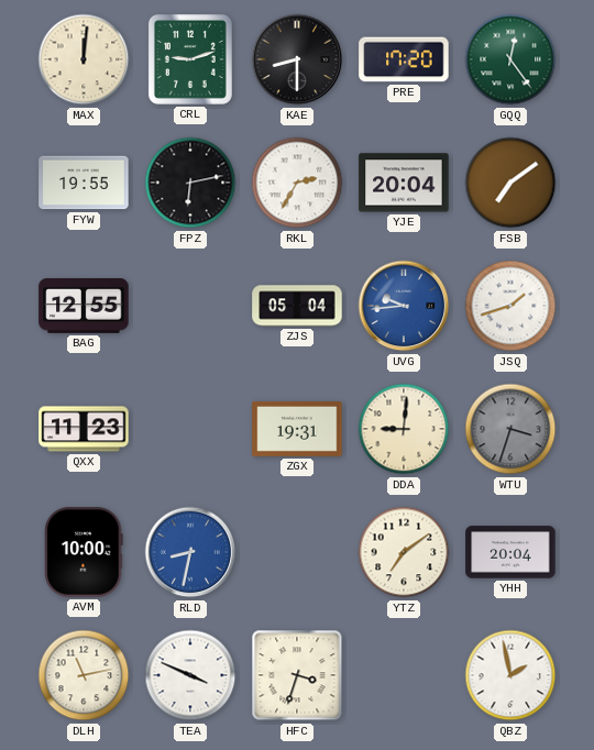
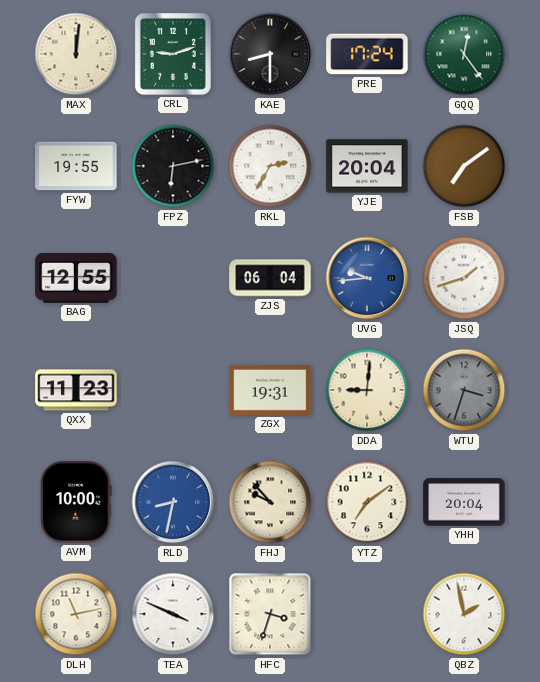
PRE: 17:20 -> 17:24 (367, 54)
ZJS: 05:04 -> 06:04 (270, 278)
FHJ: none -> 9:53 (270, 502)
